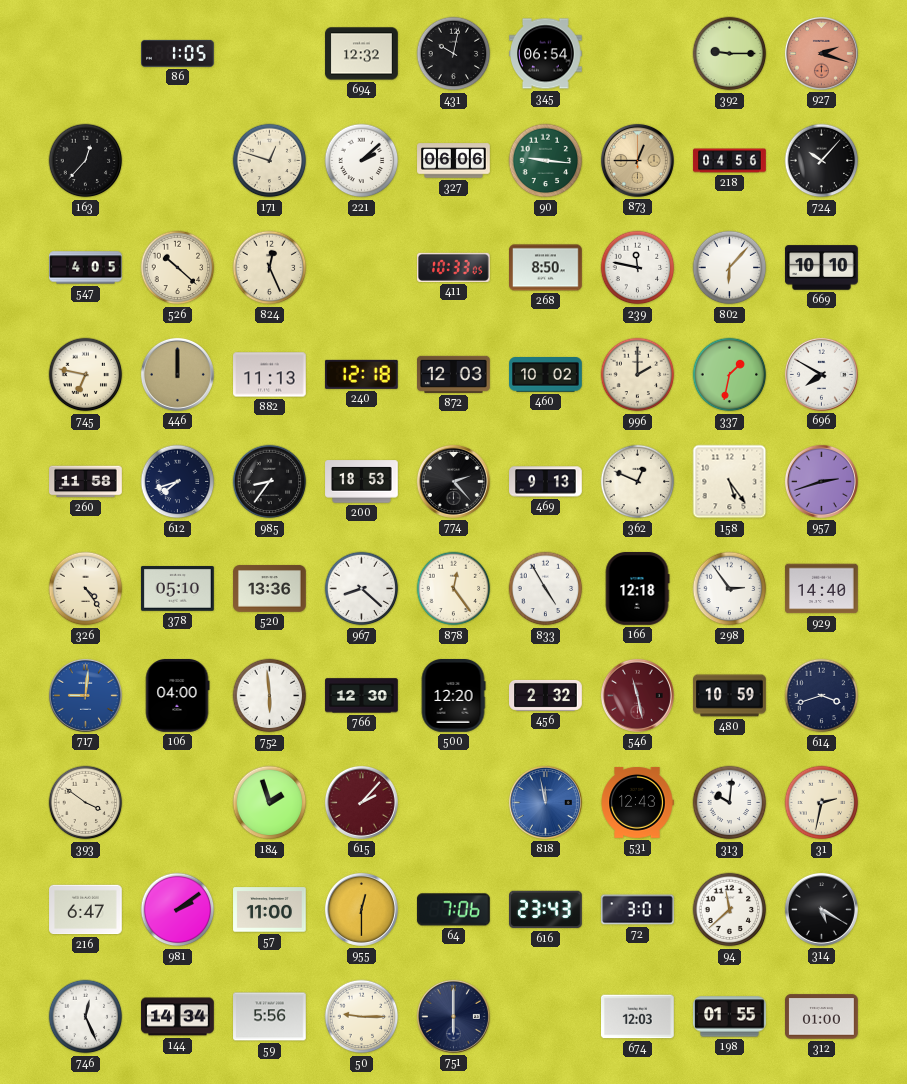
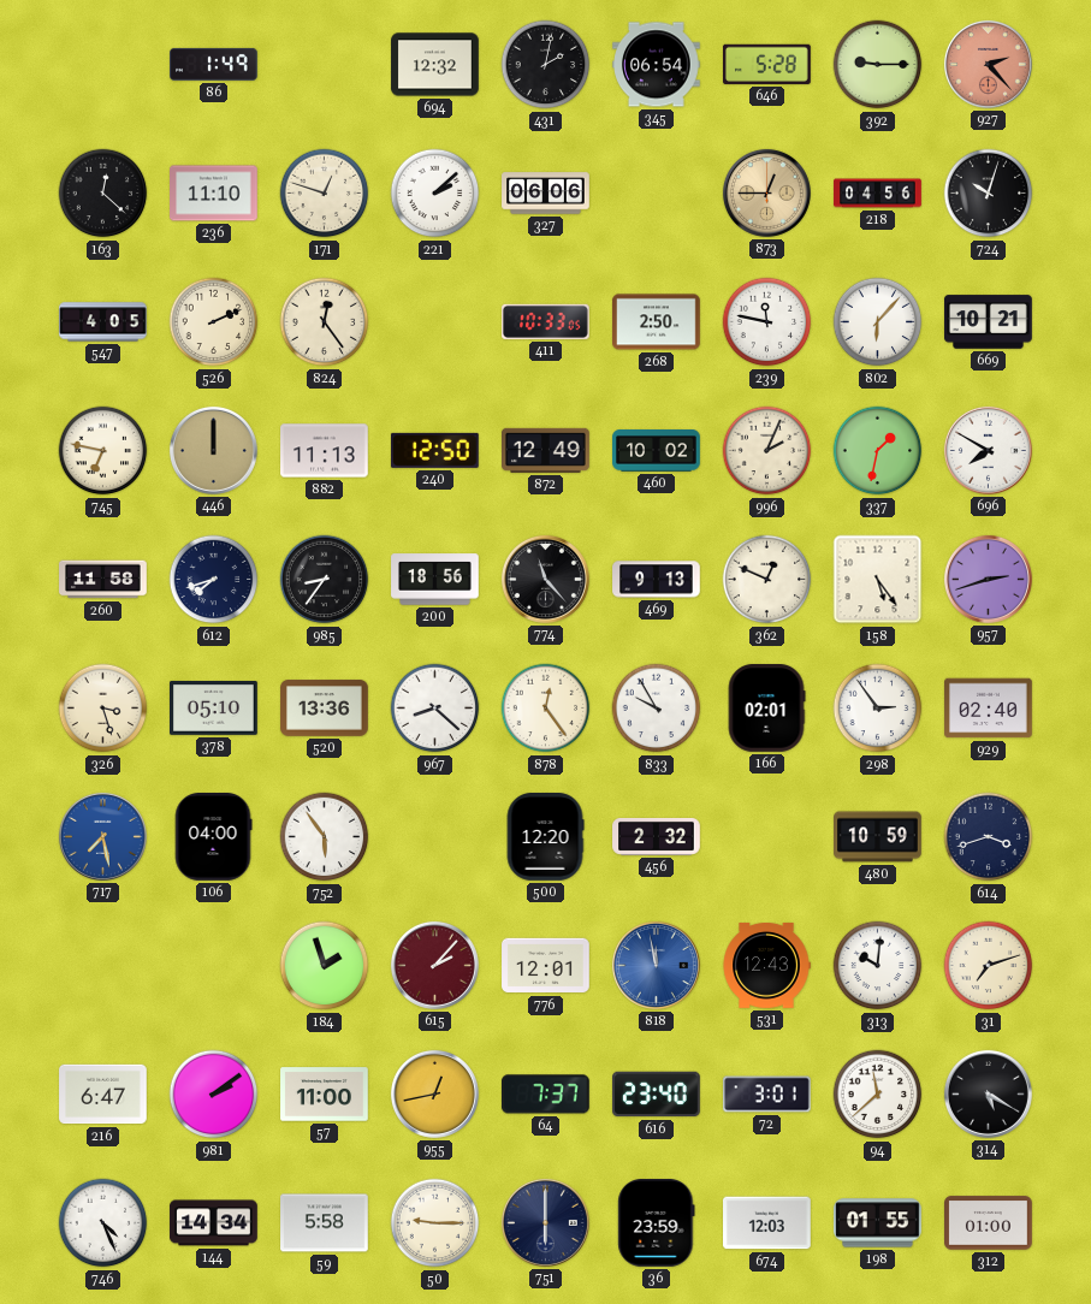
86: 1:05 -> 1:49 (214, 64)
431: 10:02 -> 2:02 (546, 65)
646: none -> 5:28 (767, 64)
927: 2:18 -> 2:23 (988, 64)
163: 12:37 -> 12:22 (103, 194)
236: none -> 11:10 (214, 194)
90: 9:16 -> none (546, 161)
724: 10:07 -> 10:03 (989, 194)
526: 10:22 -> 2:11 (214, 322)
824: 12:26 -> 12:24 (325, 322)
268: 8:50 -> 2:50 (657, 322)
669: 10:10 -> 10:21 (989, 322)
240: 12:18 -> 12:50 (434, 450)
872: 12:03 -> 12:49 (546, 450)
996: 2:00 -> 2:04 (767, 451)
200: 18:53 -> 18:56 (435, 580)
774: 2:23 -> 11:23 (545, 579)
326: 4:24 -> 3:27 (103, 709)
833: 4:55 -> 9:55 (657, 709)
166: 12:18 -> 02:01 (766, 709)
929: 14:40 -> 02:40 (989, 709)
717: 9:01 -> 7:28 (102, 836)
752: 5:59 -> 5:54 (325, 837)
766: 12:30 -> none (362, 696)
546: 11:28 -> none (637, 695)
393: 3:51 -> none (86, 803)
776: none -> 12:01 (546, 966)
31: 2:32 -> 7:12 (989, 966)
955: 12:30 -> 12:43 (434, 1093)
64: 7:06 -> 7:37 (545, 1095)
616: 23:43 -> 23:40 (657, 1095)
746: 12:26 -> 4:26 (103, 1223)
59: 5:56 -> 5:58 (325, 1223)
36: none -> 23:59 (657, 1223)
